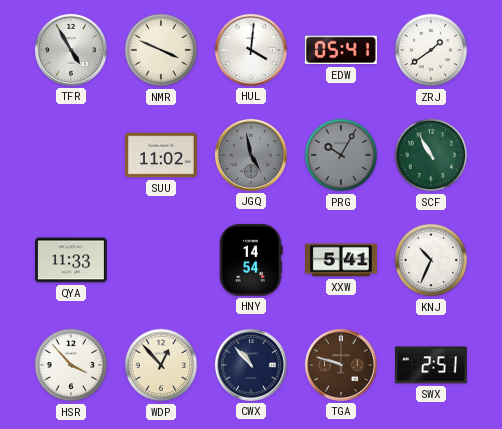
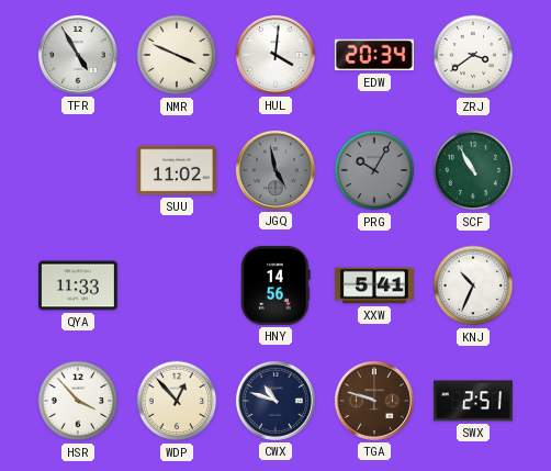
EDW: 05:41 -> 20:34 (374, 55)
ZRJ: 1:39 -> 3:39 (473, 55)
HNY: 14:54 -> 14:56 (275, 285)
CWX: 10:53 -> 10:48 (275, 401)
